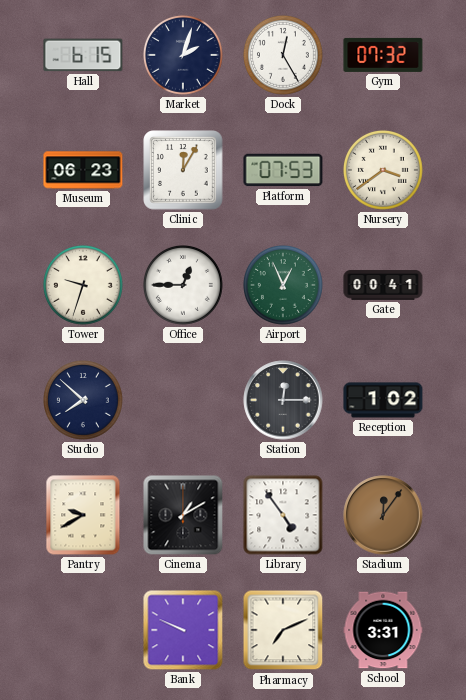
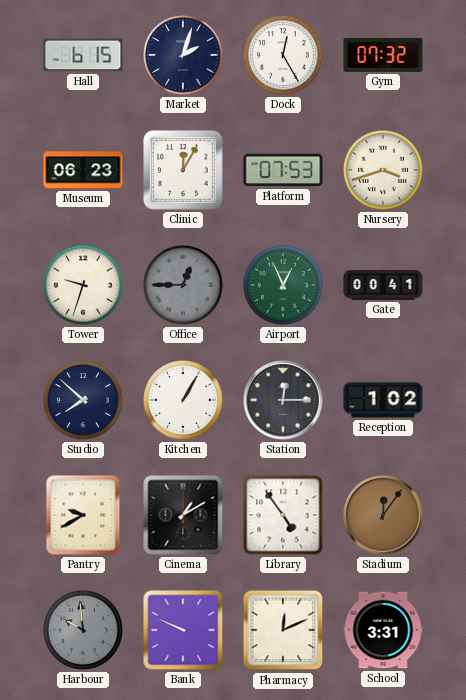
Nursery: 3:39 -> 3:42 (383, 170)
Office dial: white -> grey (183, 285)
Kitchen: none -> 1:05 (183, 400)
Harbour: none -> 9:59 (83, 630)
Pharmacy: 7:11 -> 12:11 (283, 630)
